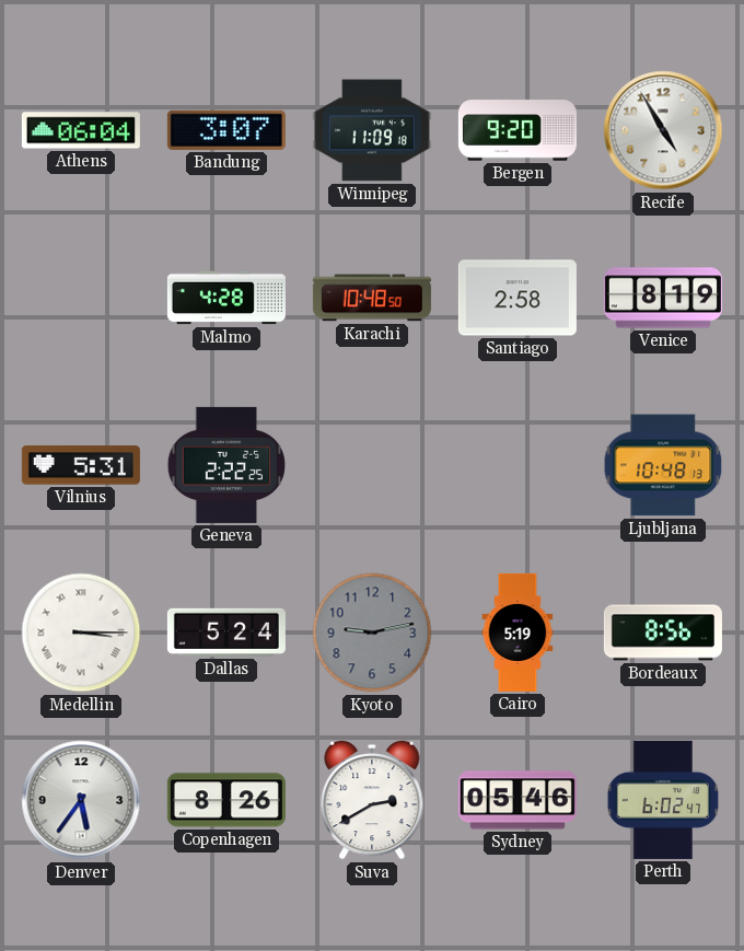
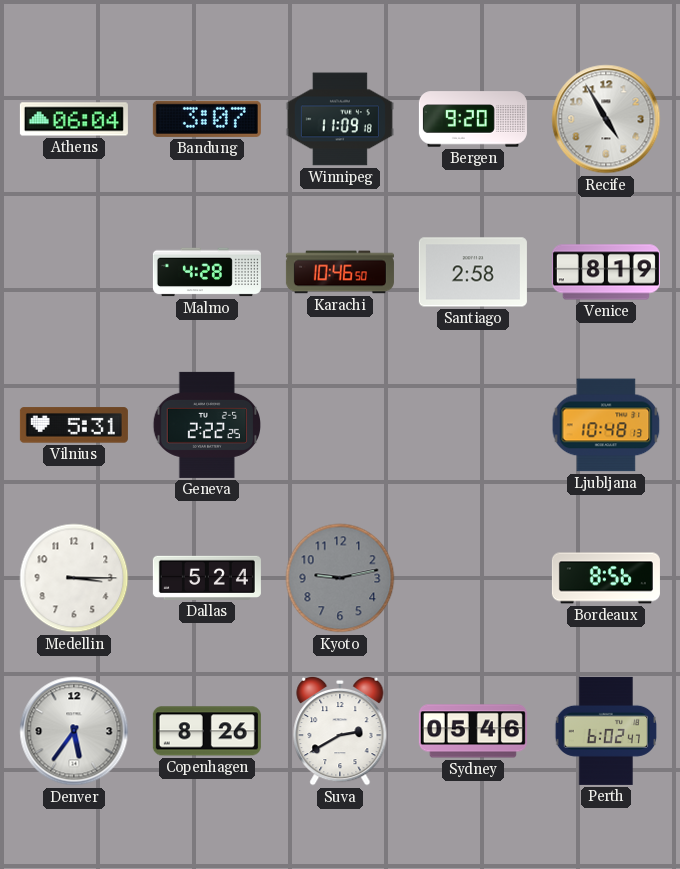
Karachi: 10:48 -> 10:46 (340, 272)
Medellin numerals: Roman -> Arabic (74, 578)
Cairo: 5:19 -> none (518, 633)
